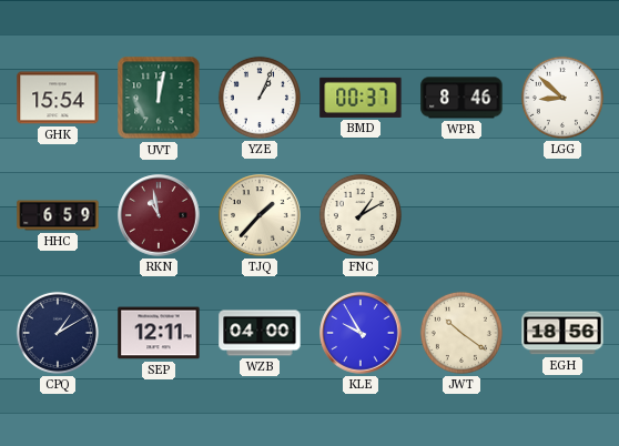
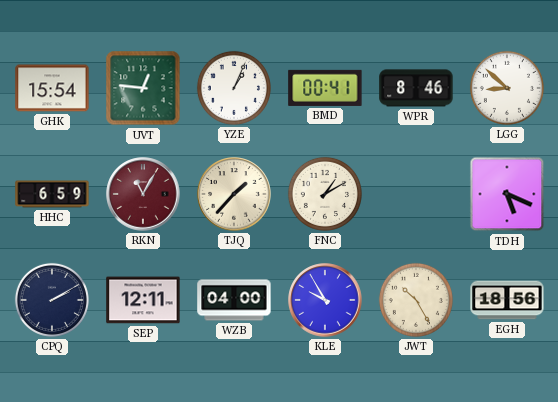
UVT: 12:02 -> 12:46 (143, 88)
BMD: 00:37 -> 00:41 (325, 88)
RKN: 10:58 -> 11:05 (143, 194)
TDH: none -> 5:19 (507, 194)
CPQ: 1:10 -> 2:10 (52, 300)
JWT: 10:21 -> 10:25 (416, 300)
